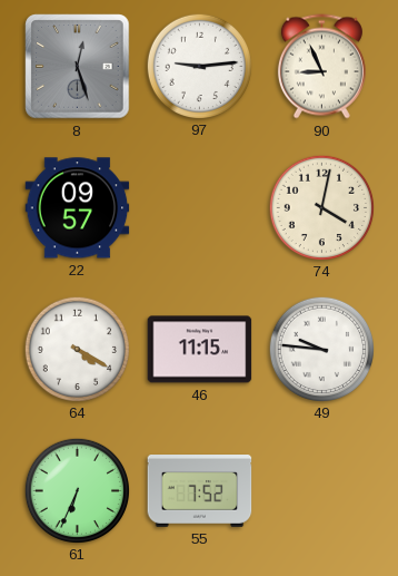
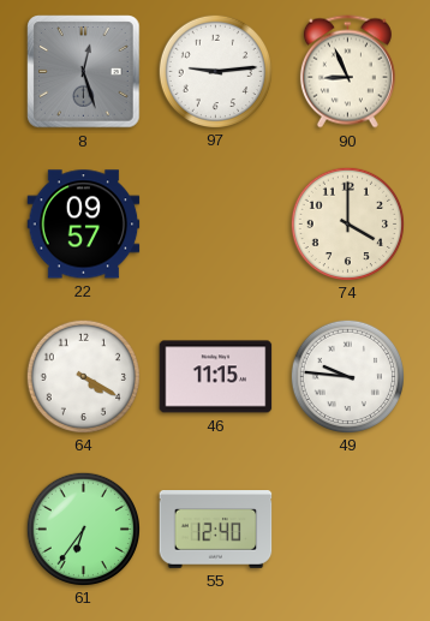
74: 4:02 -> 4:00 (347, 223)
61: 6:34 -> 6:36 (83, 529)
55: 7:52 -> 12:40 (216, 530)
